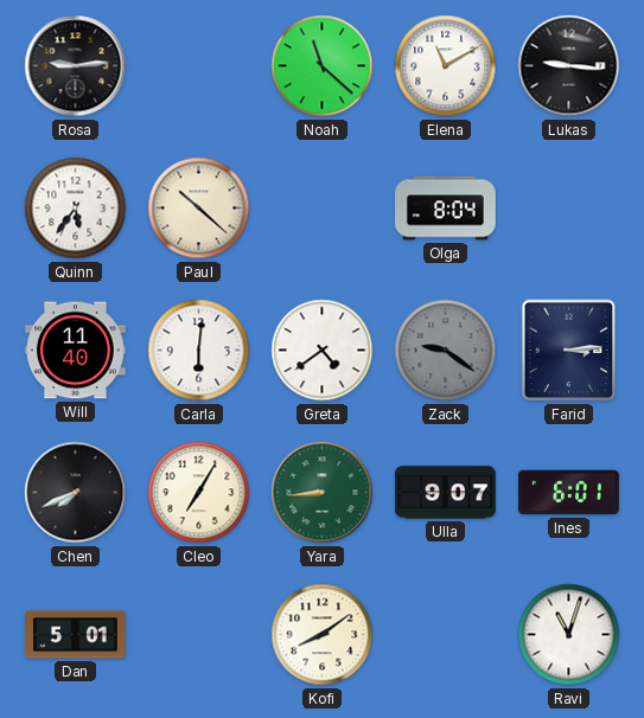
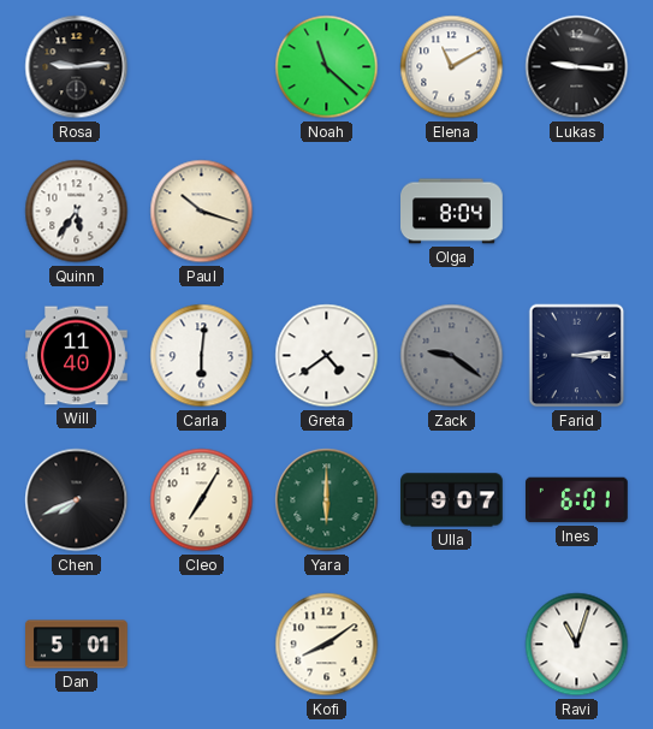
Paul: 10:22 -> 10:18 (202, 212)
Yara: 8:44 -> 6:00 (327, 500)
